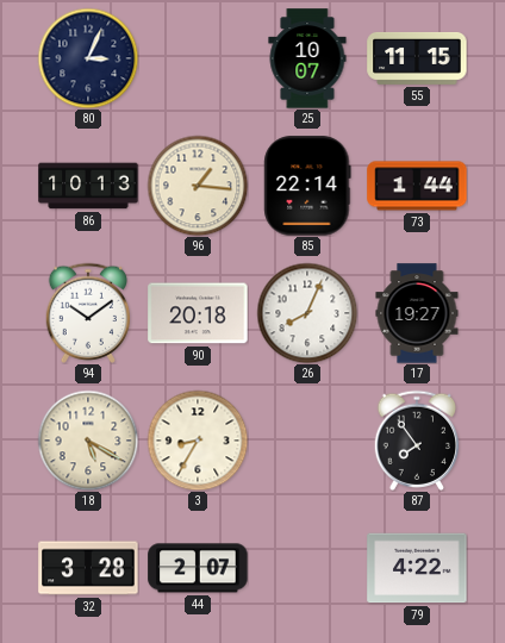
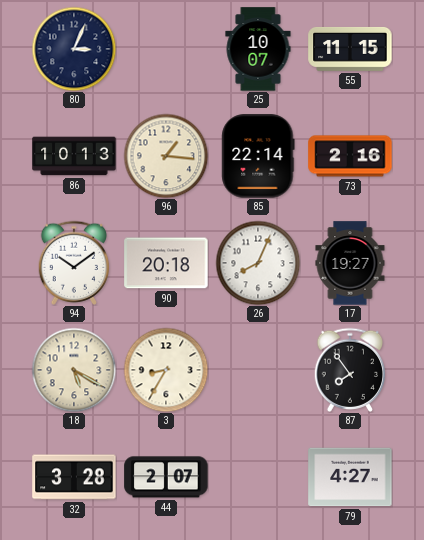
73: 1:44 -> 2:16 (350, 156)
79: 4:22 -> 4:27 (350, 477)
